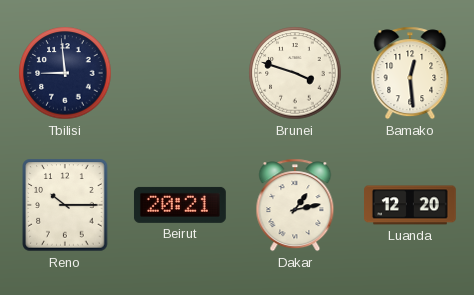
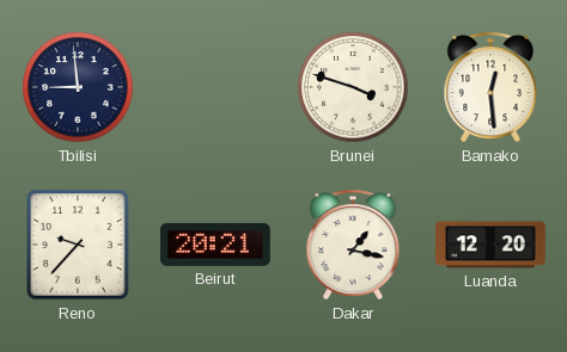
Reno: 10:15 -> 9:37 (78, 245)
Dakar: 1:13 -> 1:17 (353, 245)
